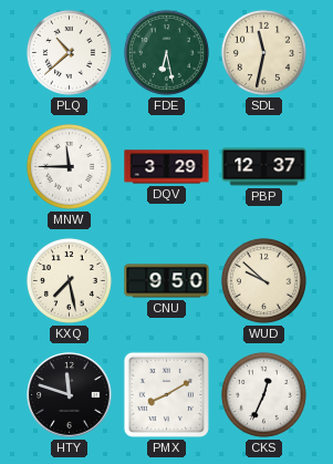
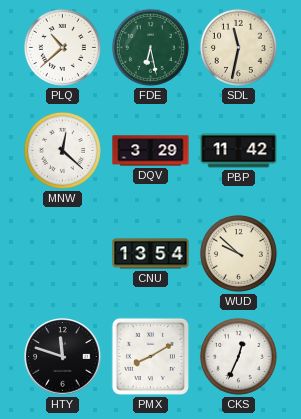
MNW: 11:45 -> 12:22 (62, 150)
PBP: 12:37 -> 11:42 (239, 151)
KXQ: 7:28 -> none (69, 280)
CNU: 9:50 -> 13:54 (151, 254)
